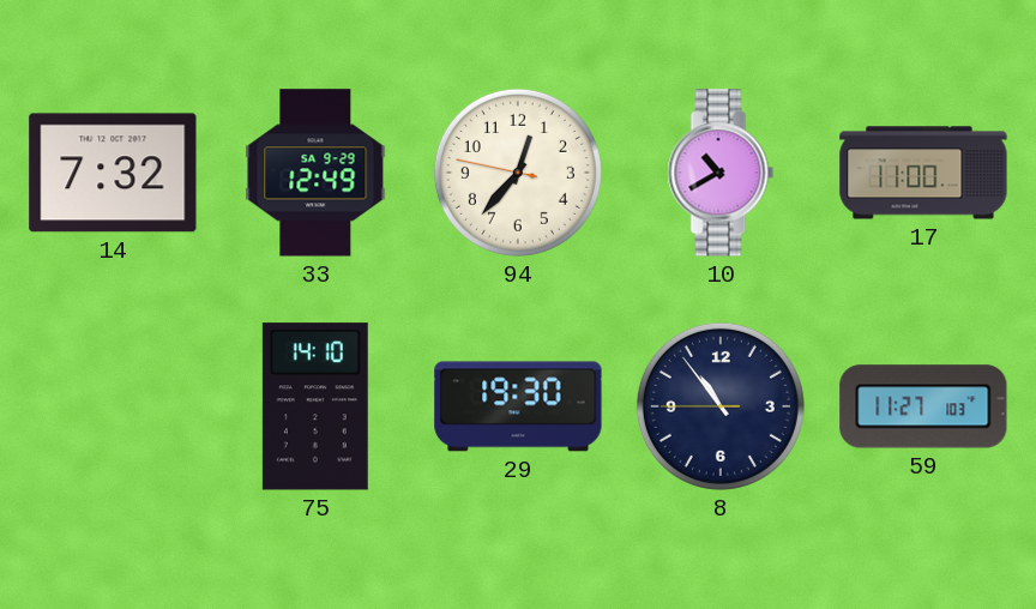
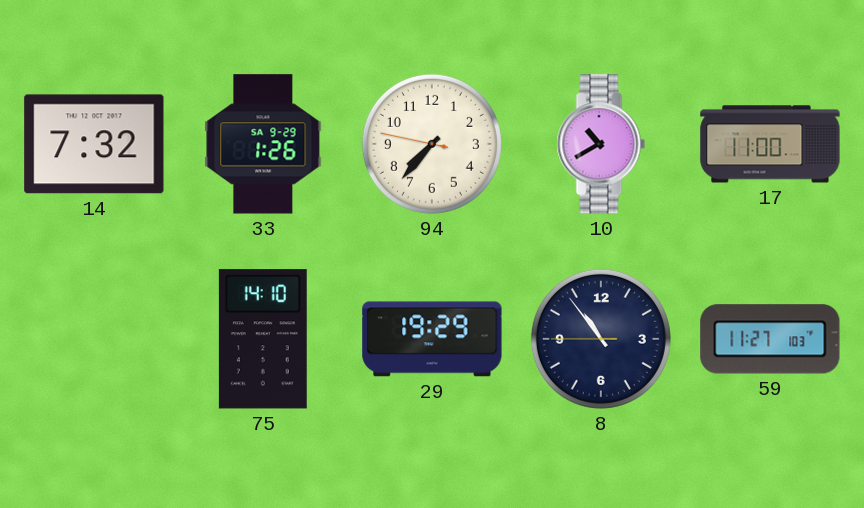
33: 12:49 -> 1:26 (263, 144)
94: 12:36 -> 7:36 (432, 144)
29: 19:30 -> 19:29 (432, 339)
